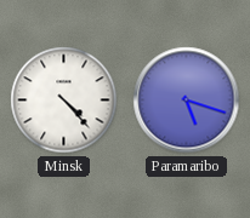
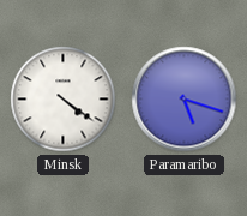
Minsk: 4:23 -> 4:21 (64, 100)
